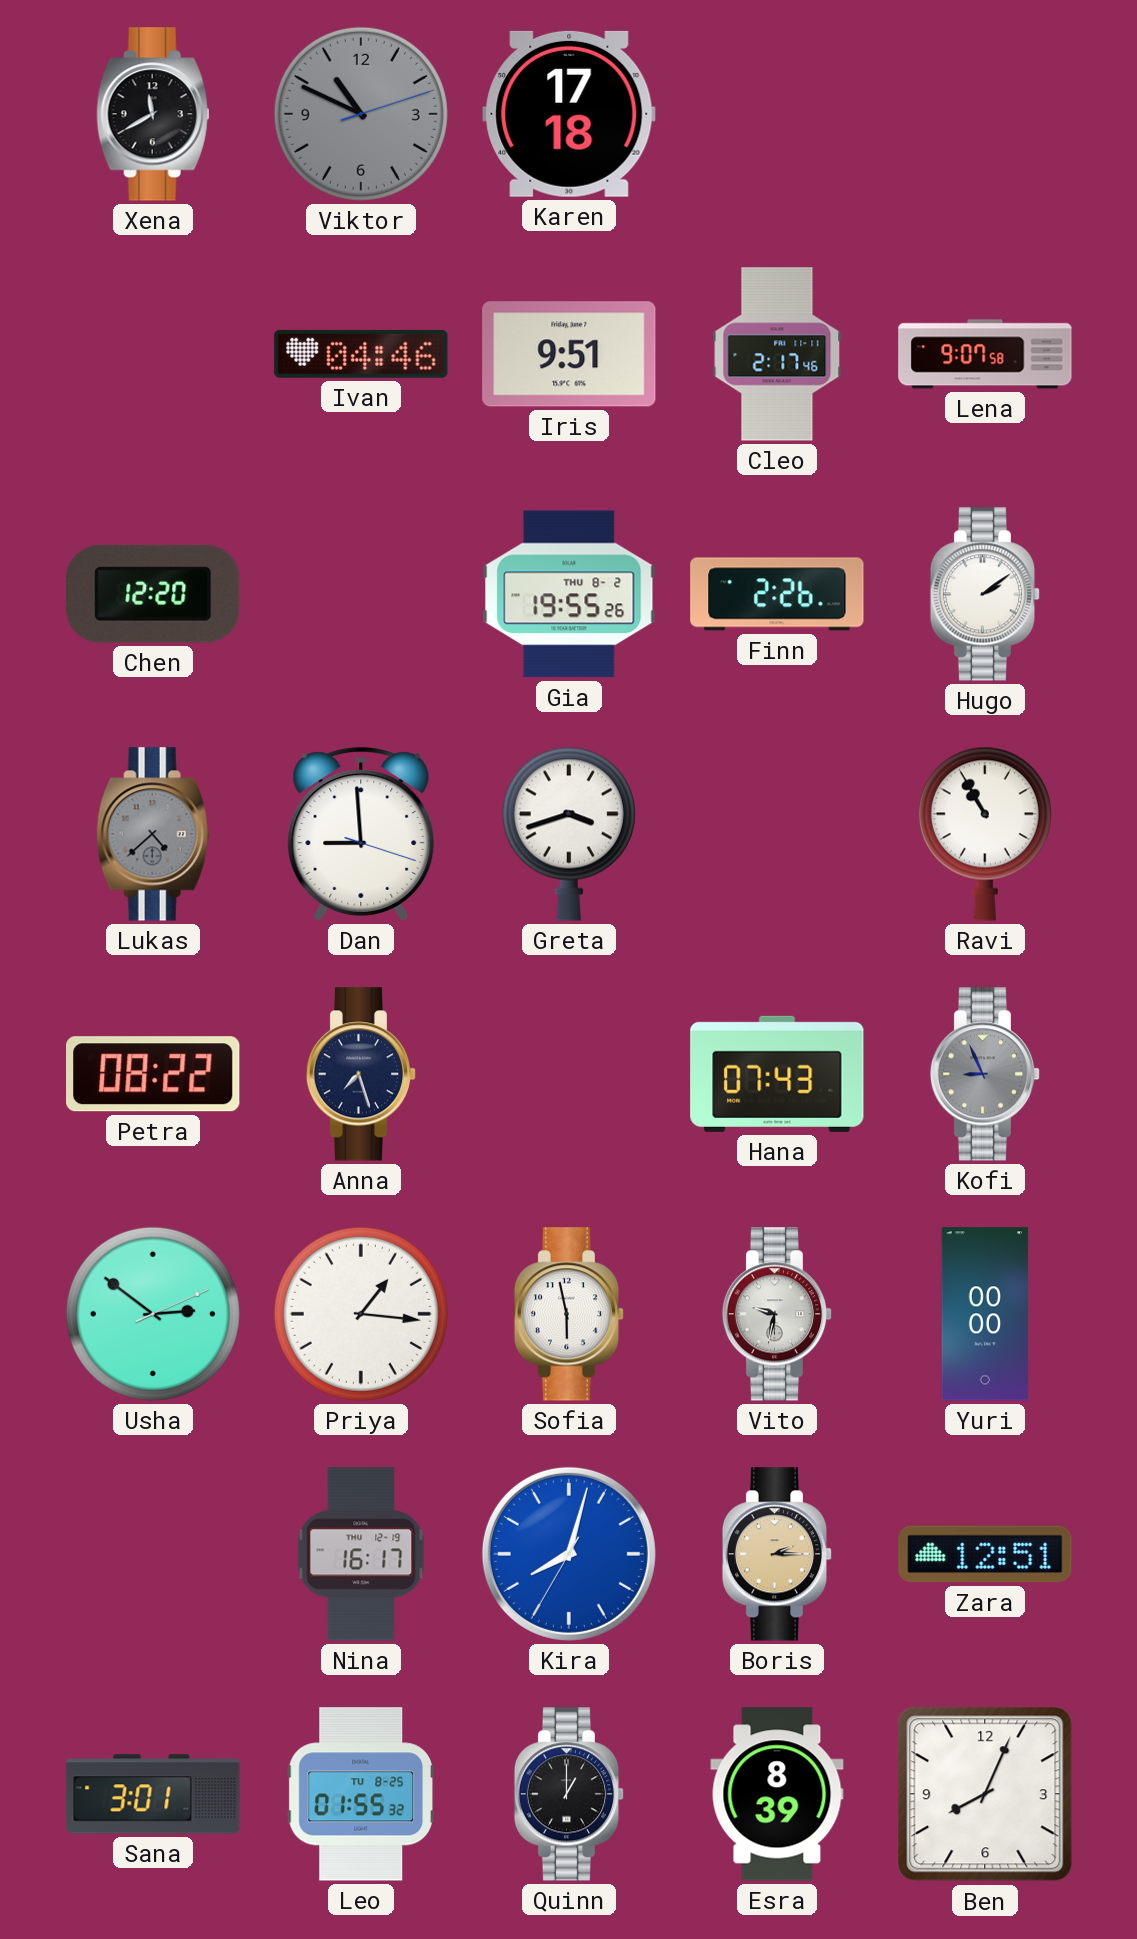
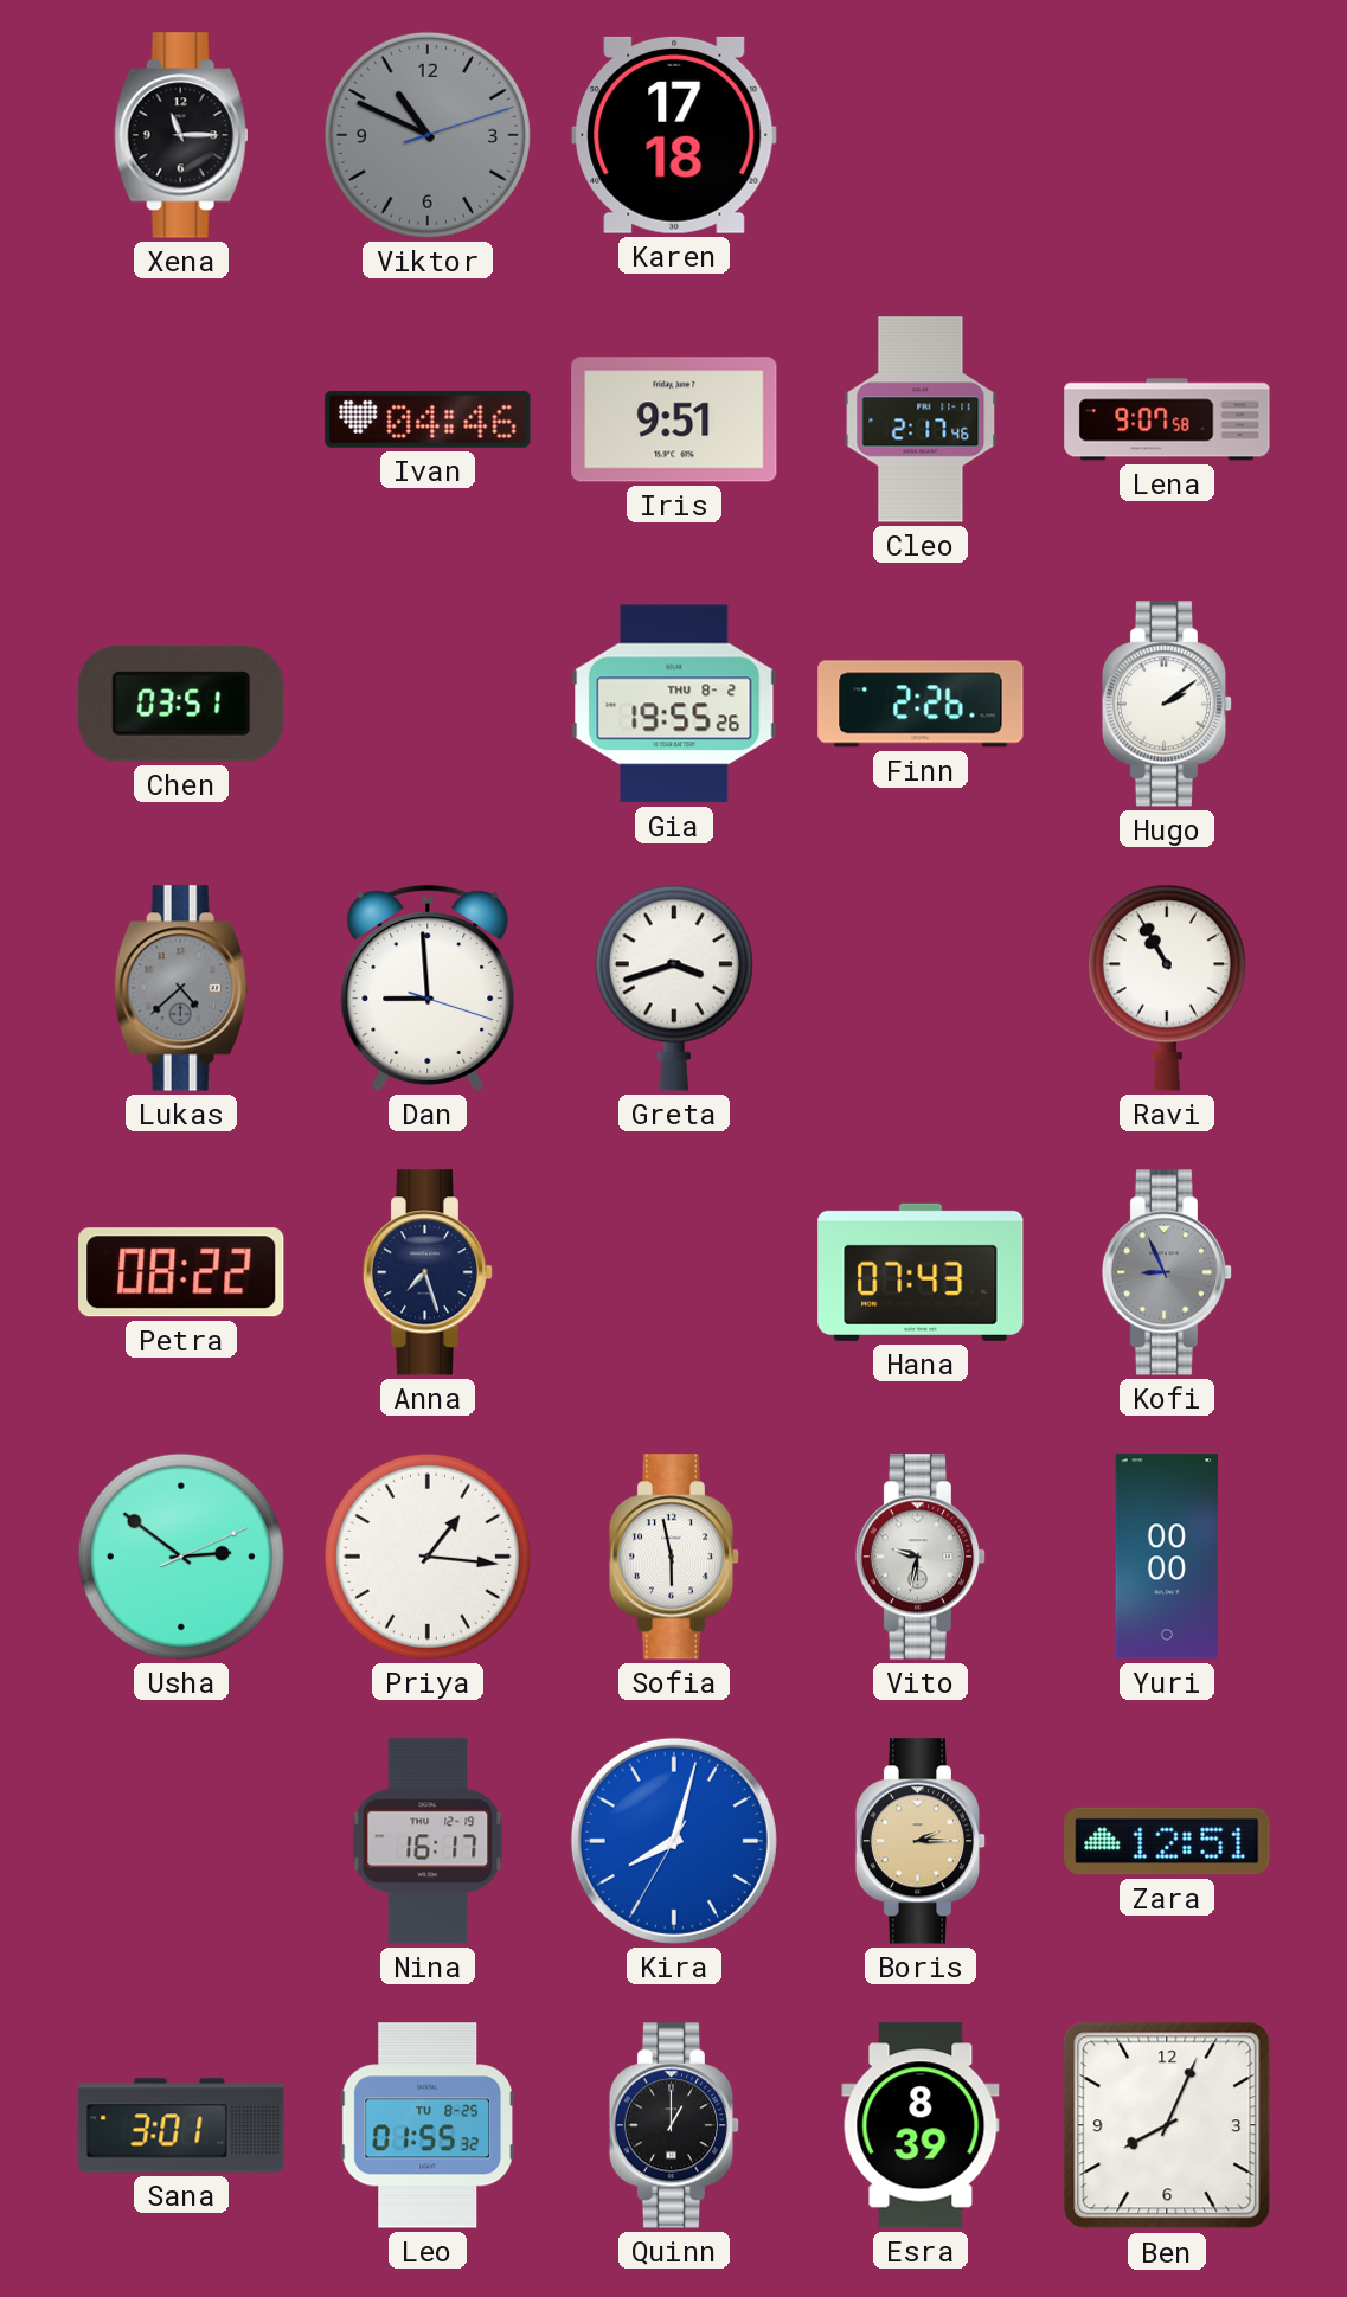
Xena: 11:40 -> 11:15 (181, 135)
Chen: 12:20 -> 03:51 (181, 704)
